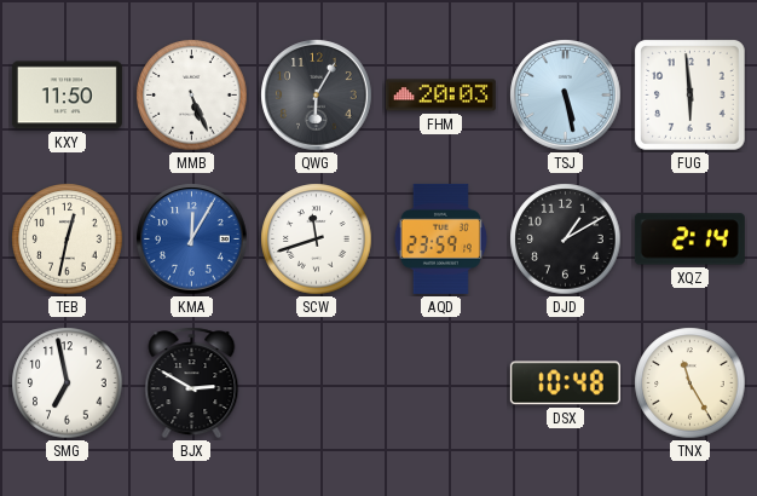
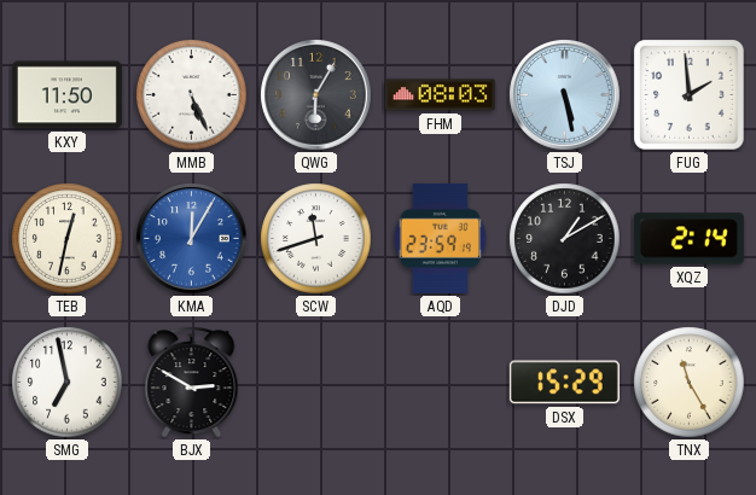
FHM: 20:03 -> 08:03 (440, 95)
FUG: 5:59 -> 1:59 (690, 95)
DSX: 10:48 -> 15:29 (564, 383)
